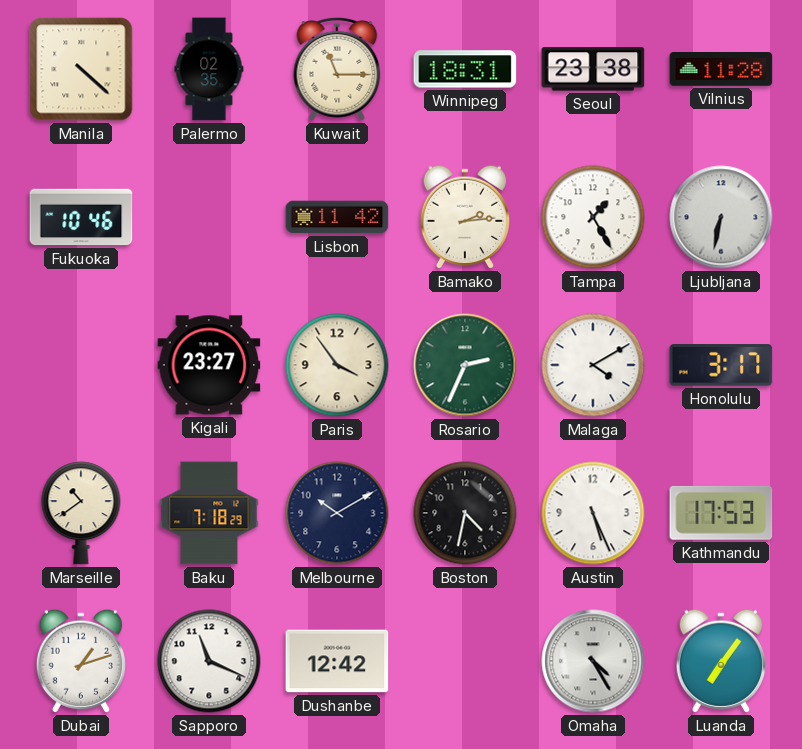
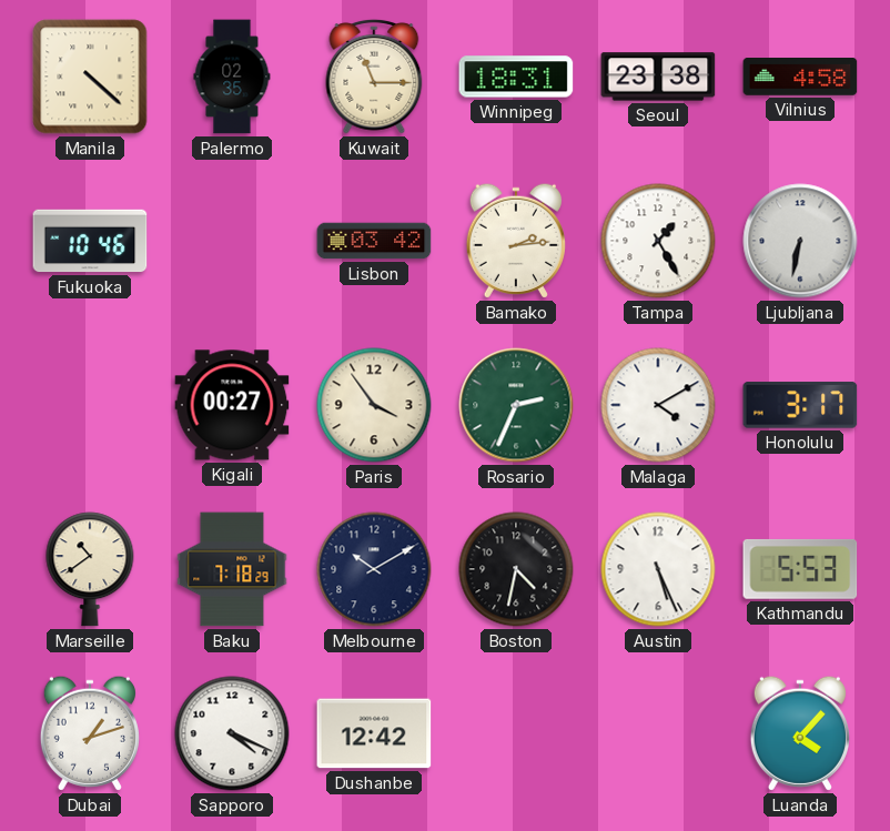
Vilnius: 11:28 -> 4:58 (800, 78)
Lisbon: 11:42 -> 03:42 (374, 241)
Kigali: 23:27 -> 00:27 (232, 405)
Kathmandu: 17:53 -> 5:53 (800, 569)
Sapporo: 11:19 -> 4:19 (232, 733)
Omaha: 4:25 -> none (593, 661)
Luanda: 7:06 -> 4:07 (800, 733)
